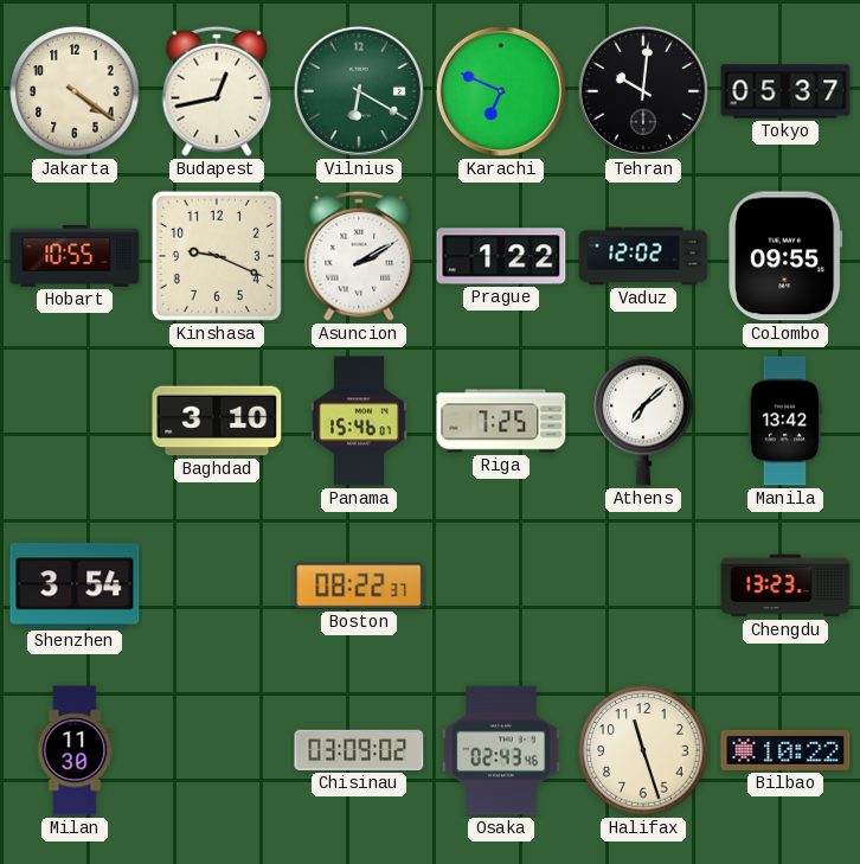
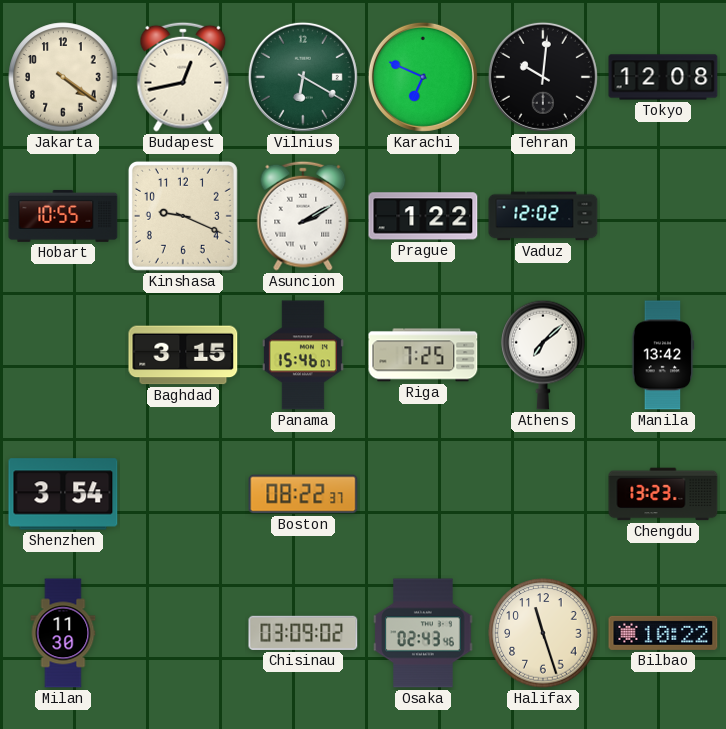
Tokyo: 05:37 -> 12:08 (663, 77)
Colombo: 09:55 -> none (785, 256)
Baghdad: 3:10 -> 3:15 (183, 355)
